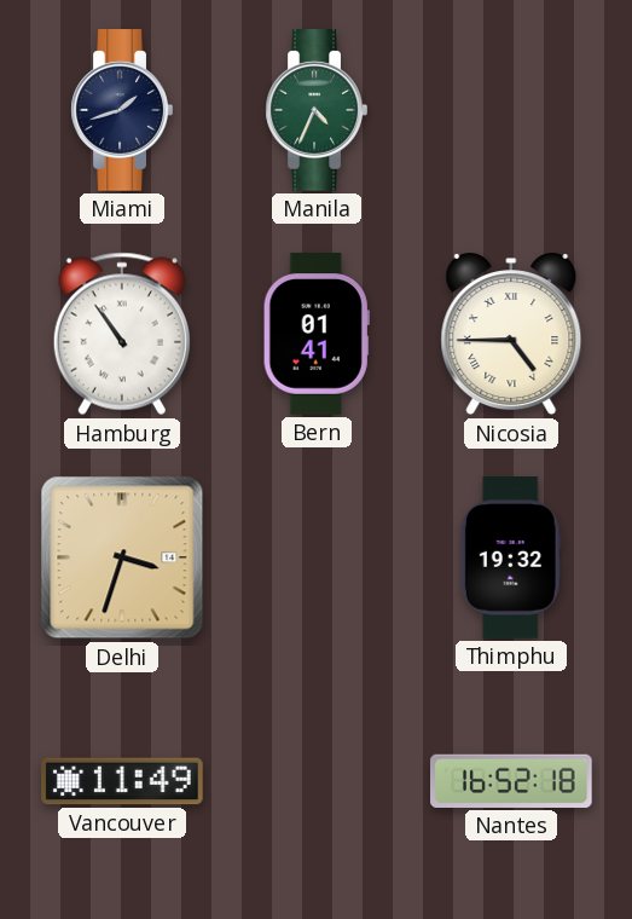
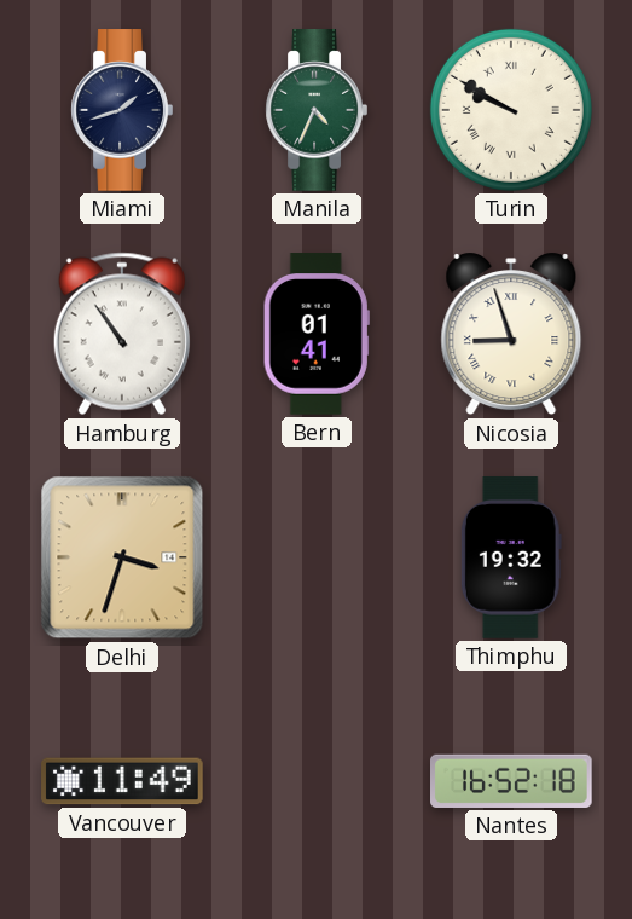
Turin: none -> 9:50 (511, 110)
Nicosia: 4:45 -> 8:57 (511, 334)
